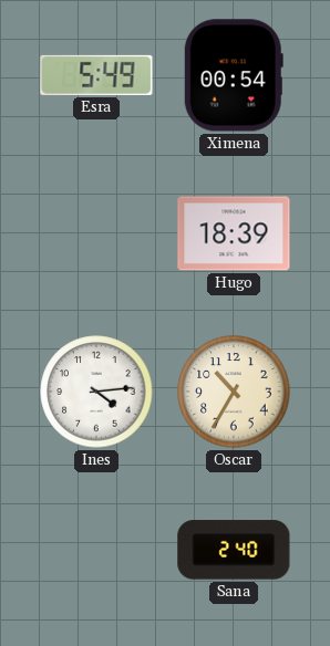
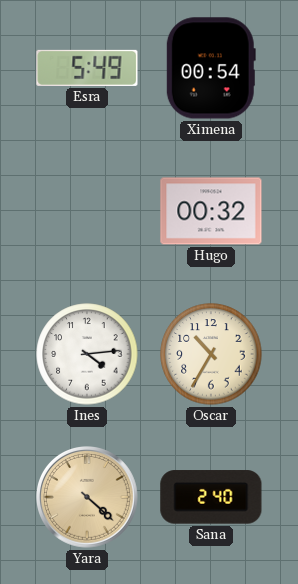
Hugo: 18:39 -> 00:32 (211, 211)
Yara: none -> 4:22 (88, 498)
